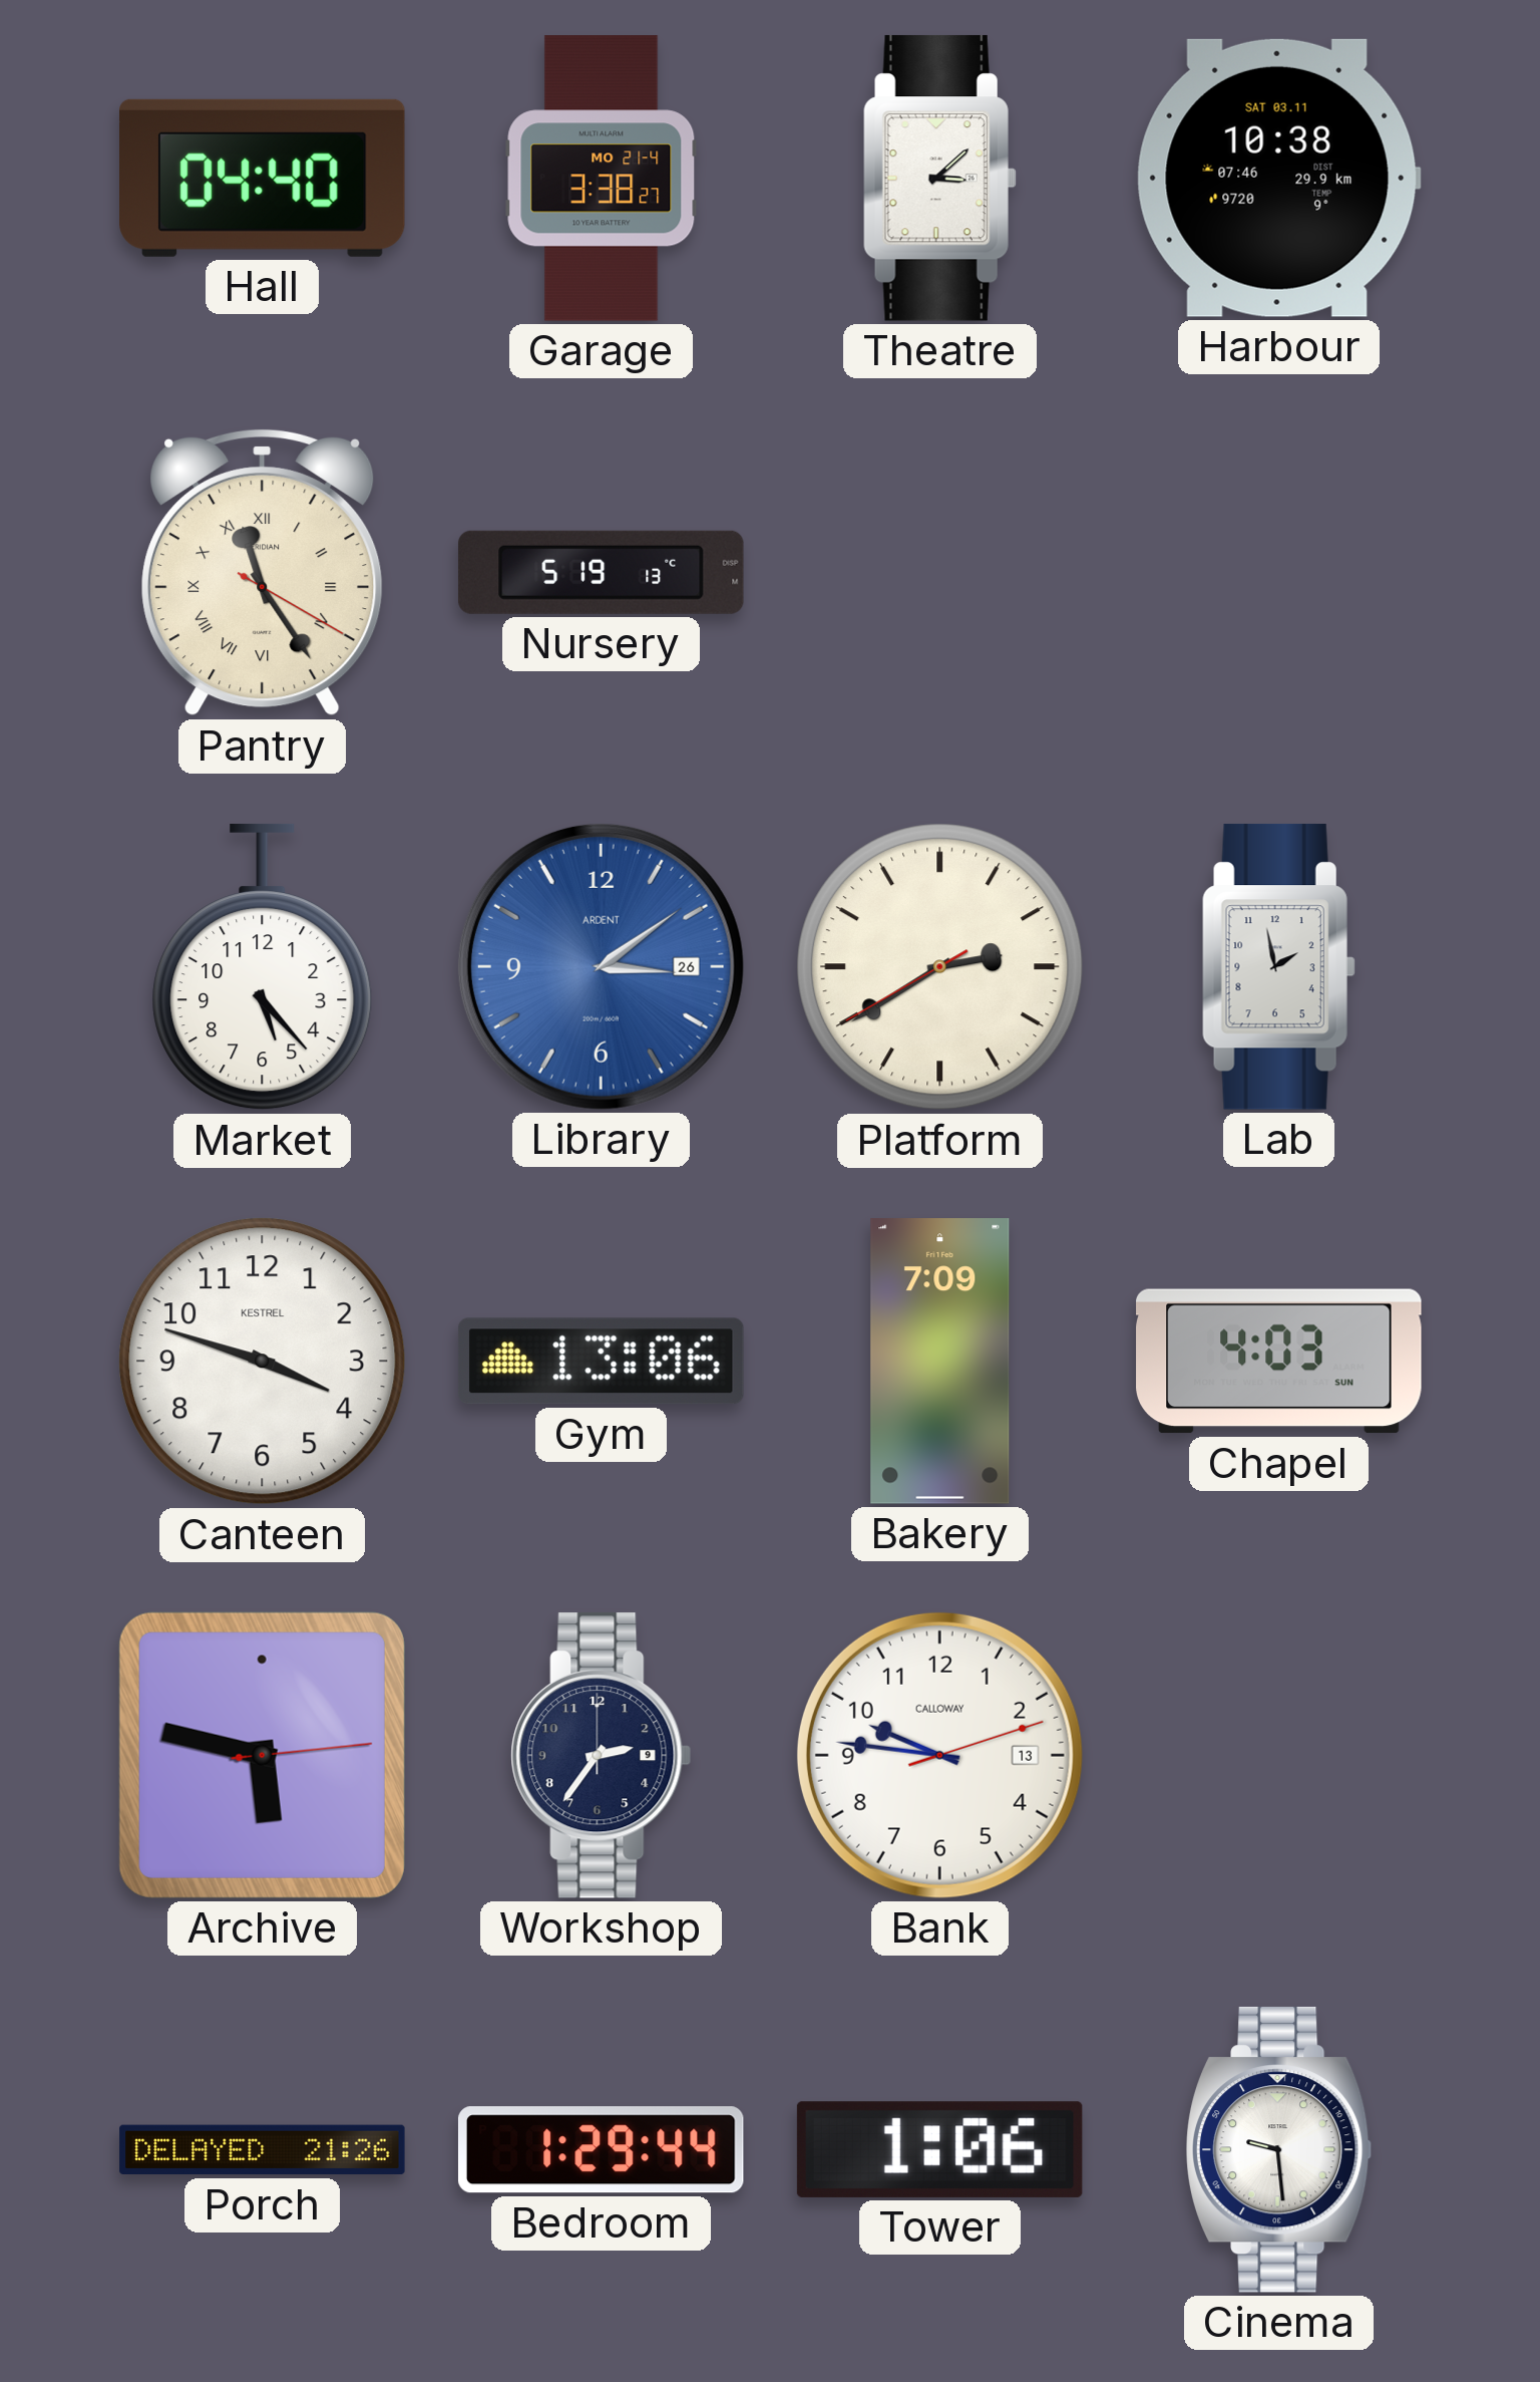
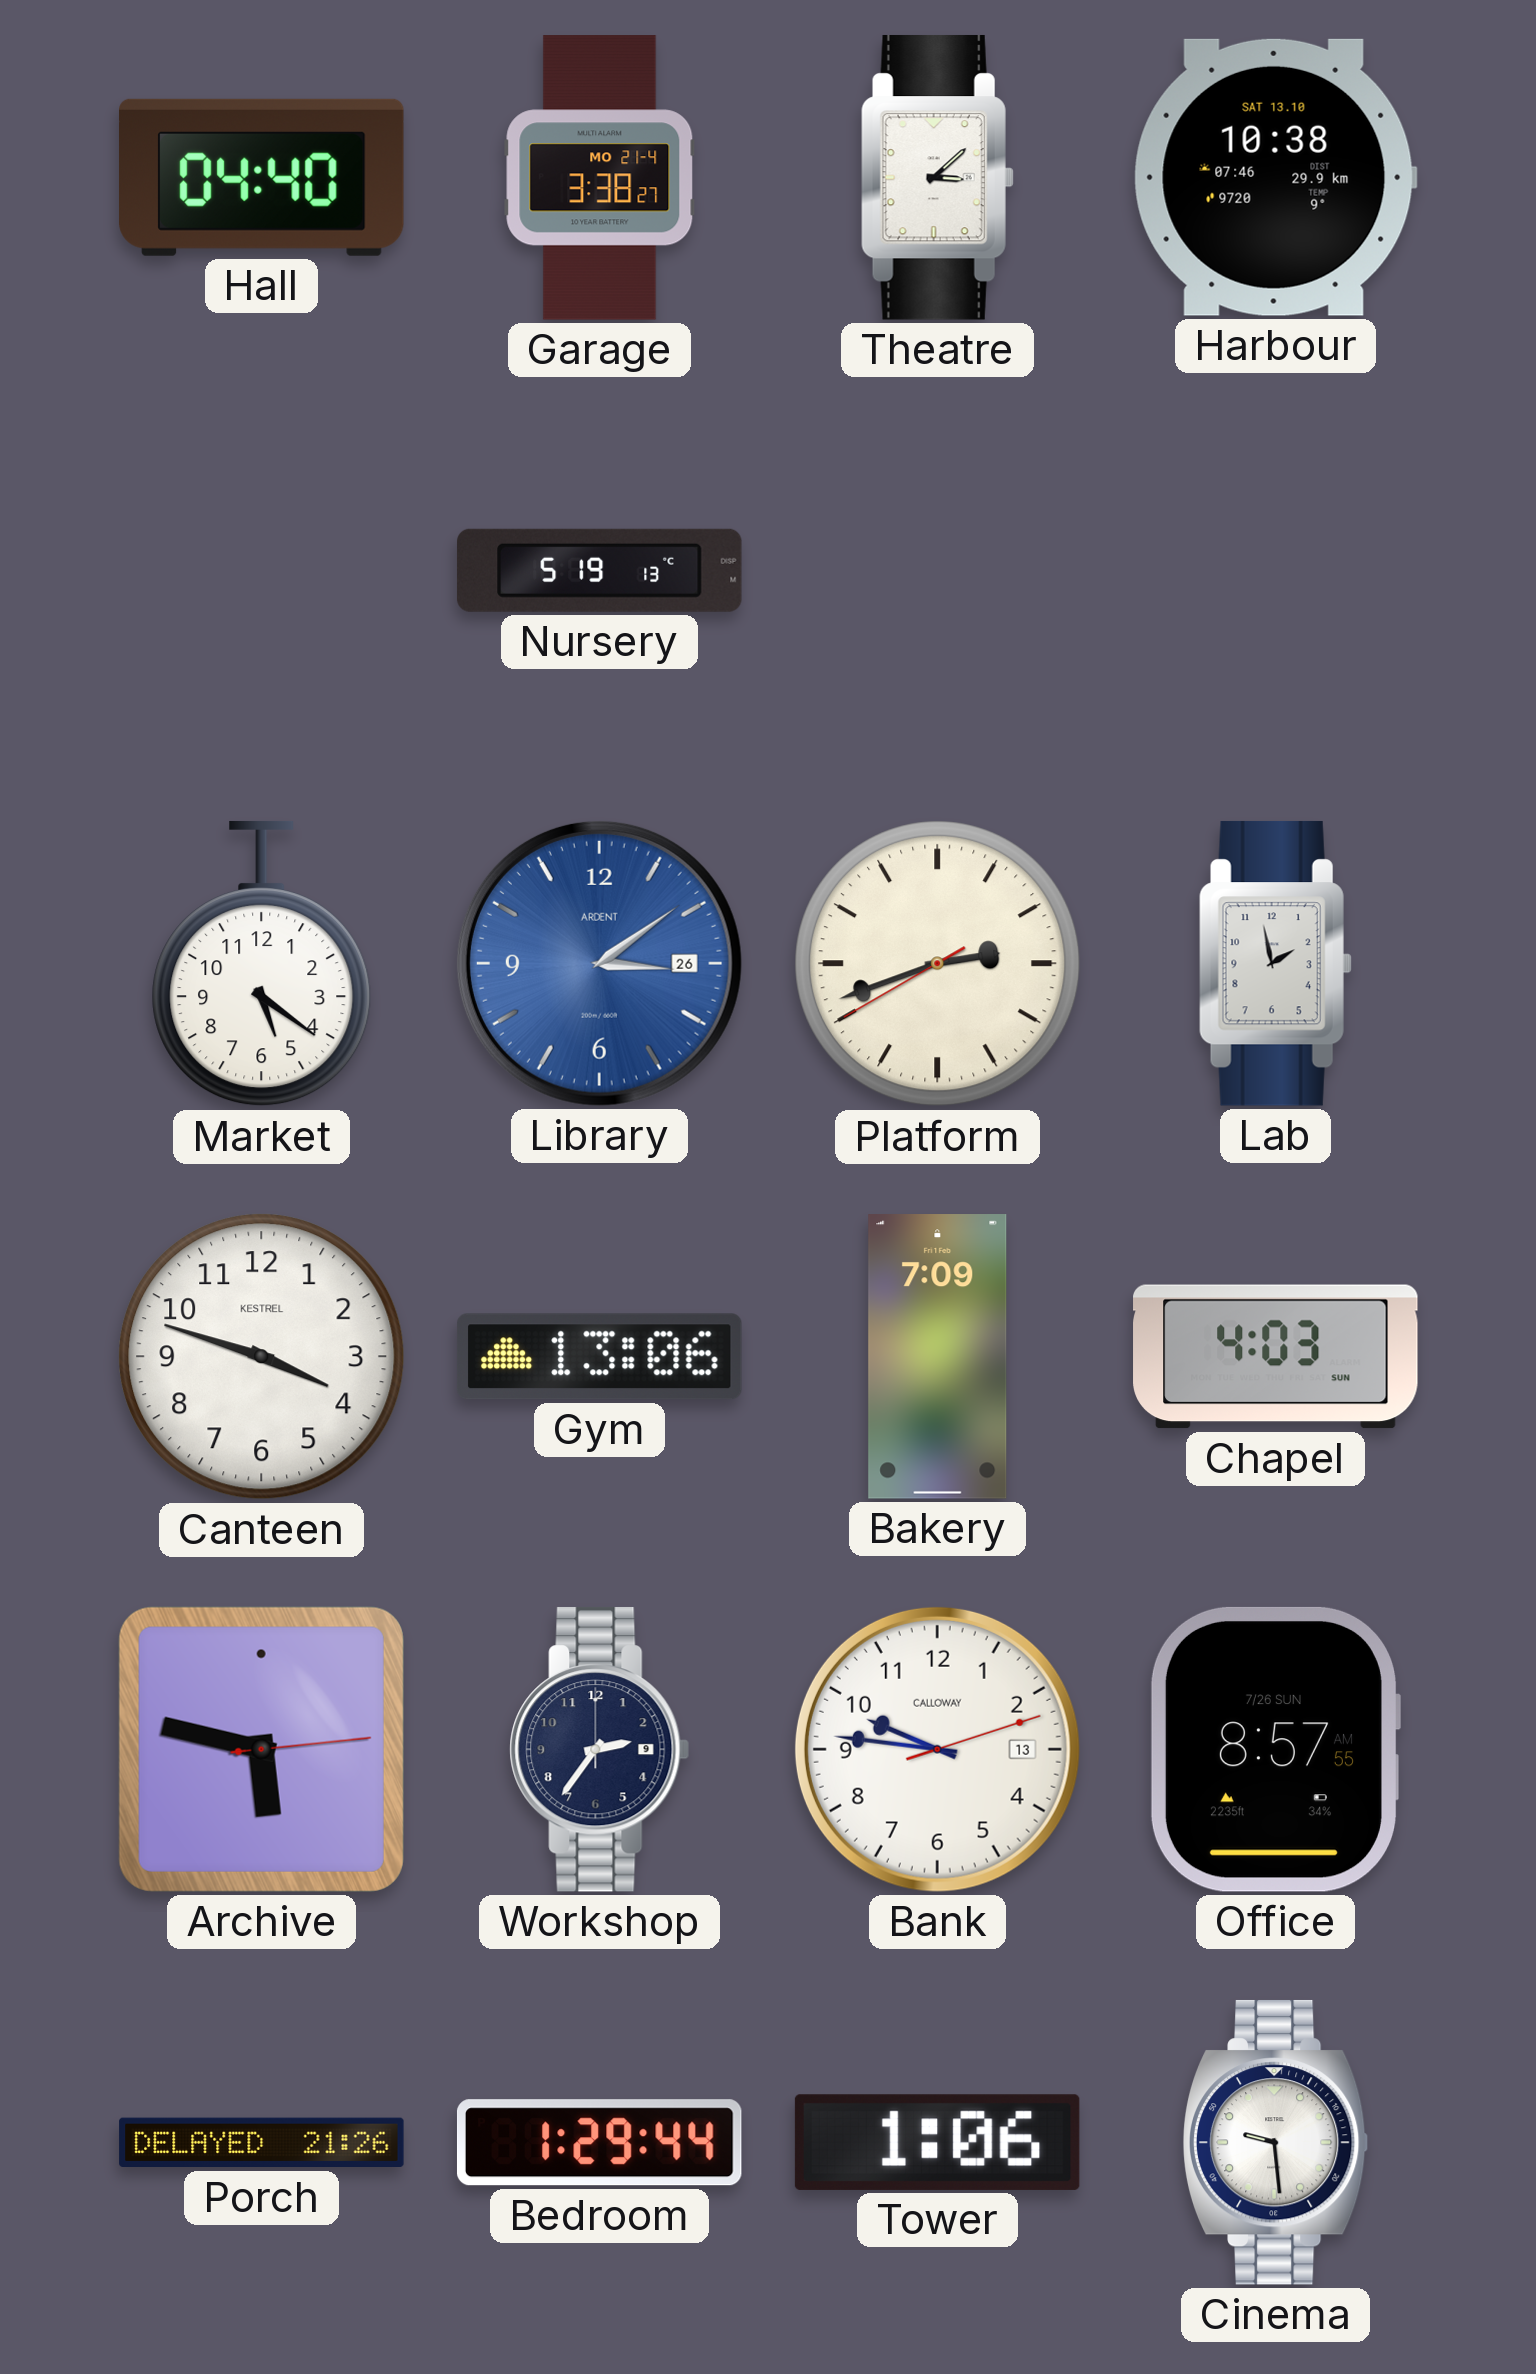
Harbour date: SAT 03.11 -> SAT 13.10 (1275, 177)
Pantry: 11:24 -> none (263, 572)
Market: 5:23 -> 5:21 (262, 964)
Platform: 2:39 -> 2:41 (938, 964)
Office: none -> 8:57 (1275, 1749)
